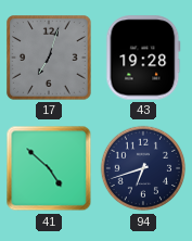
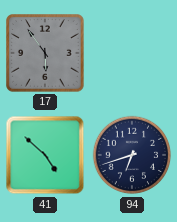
17: 7:03 -> 5:54 (46, 54)
43: 19:28 -> none (143, 58)
